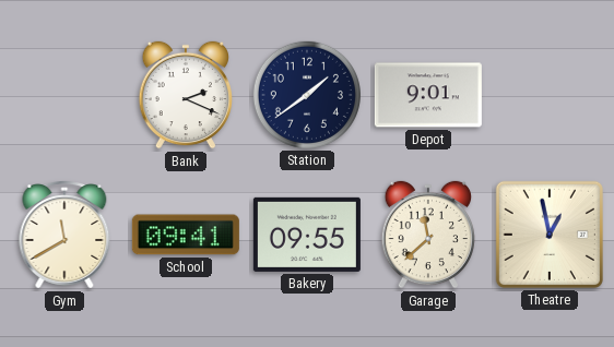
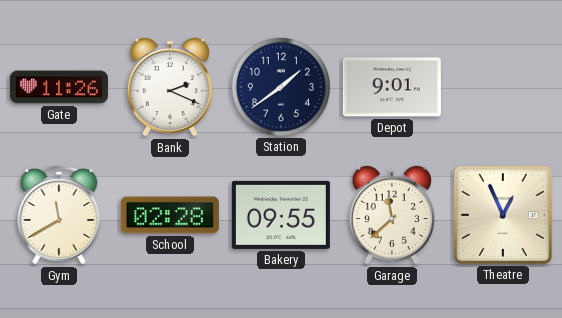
Gate: none -> 11:26 (59, 87)
School: 09:41 -> 02:28 (170, 215)
Theatre: 12:58 -> 12:56 (503, 215)
